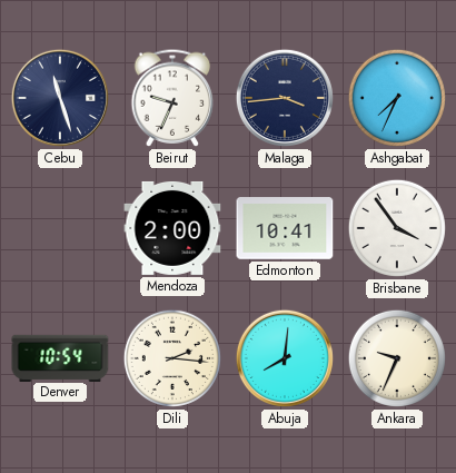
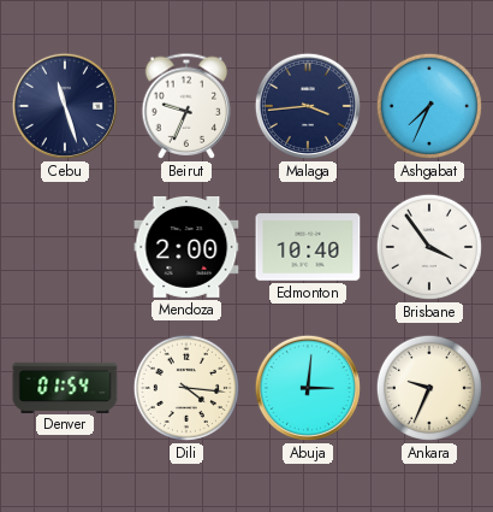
Edmonton: 10:41 -> 10:40 (308, 247)
Denver: 10:54 -> 01:54 (65, 387)
Dili: 2:16 -> 4:16 (186, 388)
Abuja: 8:01 -> 3:01 (308, 388)
